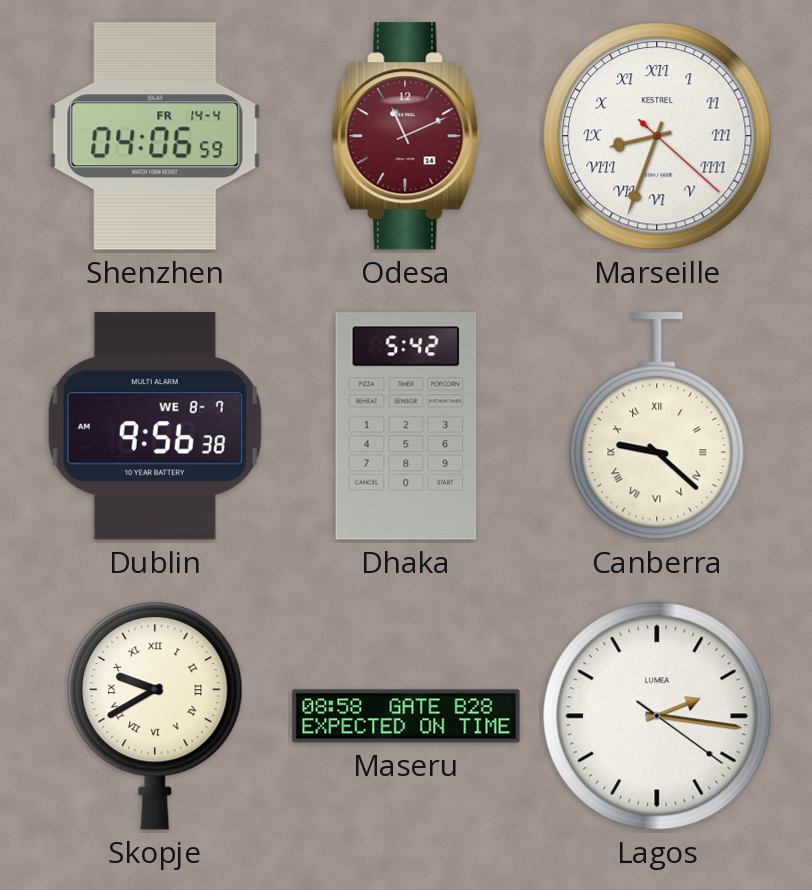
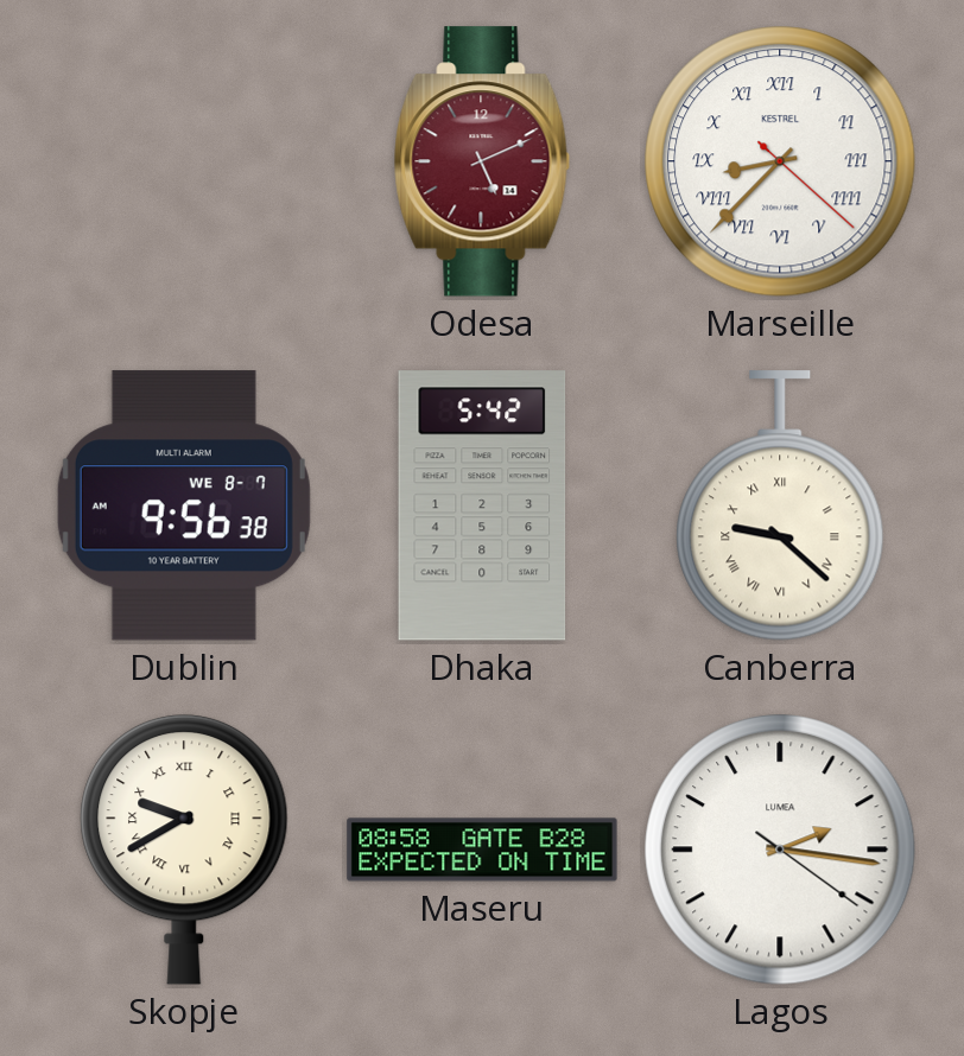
Shenzhen: 04:06 -> none (155, 136)
Odesa: 11:11 -> 5:11 (482, 161)
Marseille: 8:33 -> 8:37 (780, 161)
